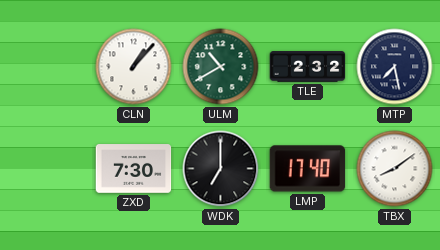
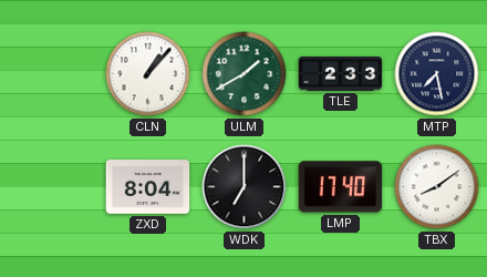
ULM: 10:40 -> 1:40 (245, 74)
TLE: 2:32 -> 2:33 (341, 74)
ZXD: 7:30 -> 8:04 (148, 187)
